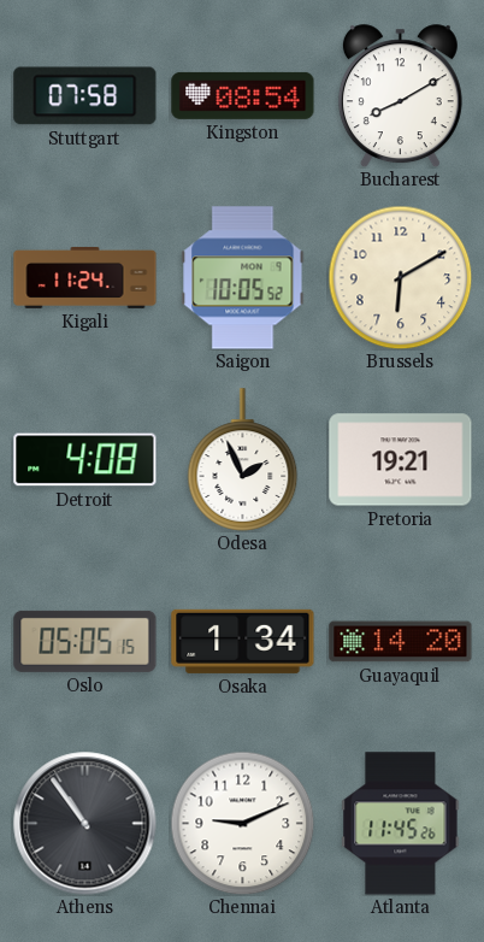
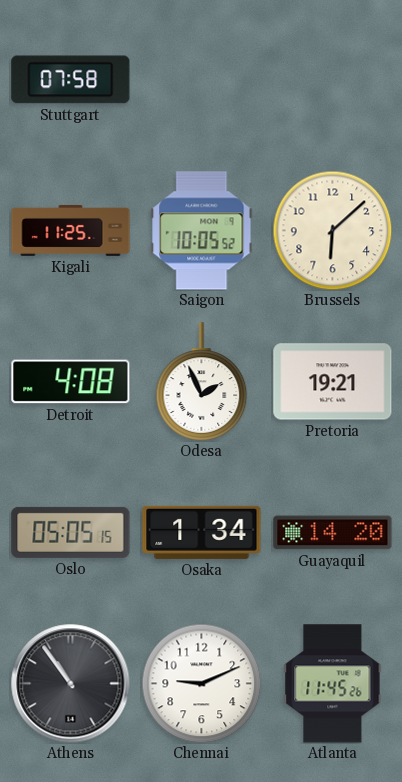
Kingston: 08:54 -> none (243, 95)
Bucharest: 8:10 -> none (400, 96)
Kigali: 11:24 -> 11:25 (71, 230)
Brussels: 6:10 -> 6:08 (332, 230)
